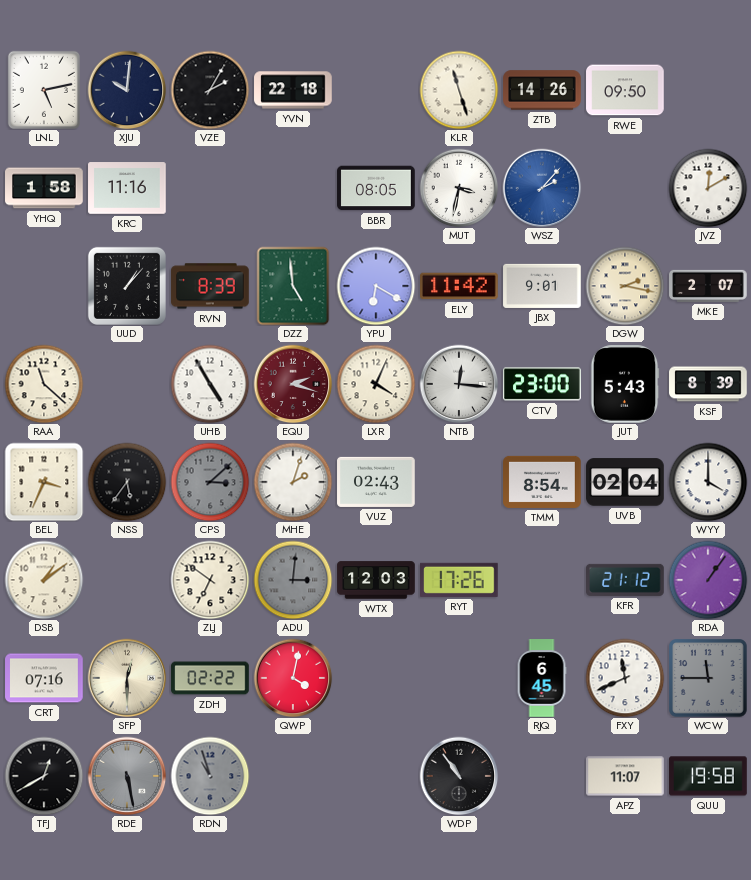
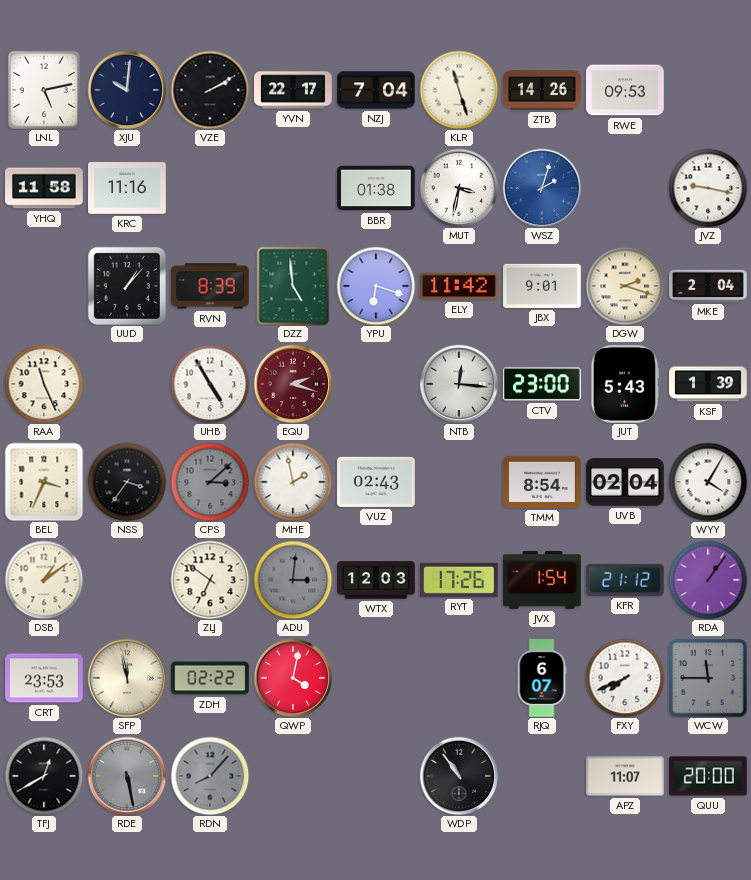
VZE: 2:05 -> 2:10 (210, 90)
YVN: 22:18 -> 22:17 (293, 90)
NZJ: none -> 7:04 (376, 90)
RWE: 09:50 -> 09:53 (625, 90)
YHQ: 1:58 -> 11:58 (44, 188)
BBR: 08:05 -> 01:38 (376, 188)
WSZ: 2:07 -> 2:03 (542, 188)
JVZ: 12:10 -> 9:17 (708, 188)
YPU: 6:20 -> 6:18 (376, 286)
DGW: 2:17 -> 2:18 (625, 286)
MKE: 2:07 -> 2:04 (708, 286)
RAA: 11:22 -> 11:26 (44, 384)
LXR: 4:04 -> none (376, 384)
KSF: 8:39 -> 1:39 (708, 384)
NSS: 5:36 -> 3:36 (127, 482)
MHE: 2:03 -> 1:58 (293, 482)
WYY: 4:00 -> 4:05 (708, 482)
JVX: none -> 1:54 (542, 580)
CRT: 07:16 -> 23:53 (44, 678)
SFP: 12:30 -> 11:58 (127, 678)
RJQ: 6:45 -> 6:07 (542, 678)
FXY: 11:41 -> 7:41 (625, 678)
RDN: 10:57 -> 8:07 (210, 776)
QUU: 19:58 -> 20:00 (708, 776)
